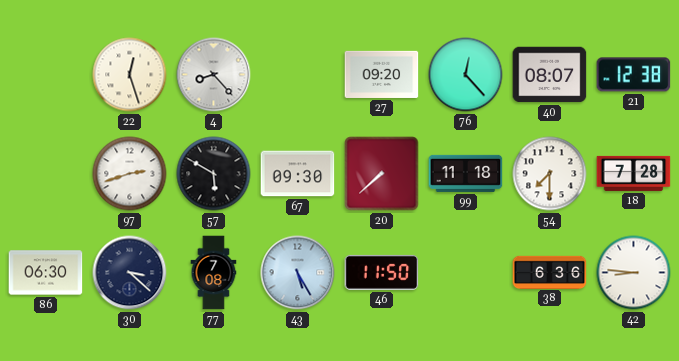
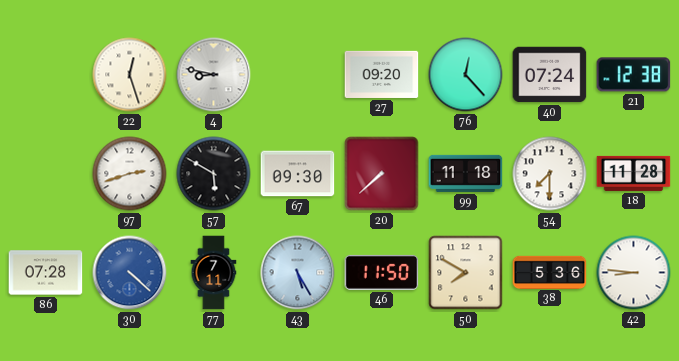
4: 8:23 -> 8:47 (214, 75)
40: 08:07 -> 07:24 (550, 75)
18: 7:28 -> 11:28 (634, 173)
86: 06:30 -> 07:28 (46, 273)
30: 3:22 -> 4:22 (130, 273)
30 dial: navy -> blue (130, 273)
77: 7:08 -> 7:11 (214, 273)
50: none -> 7:50 (466, 273)
38: 6:36 -> 5:36 (550, 272)
